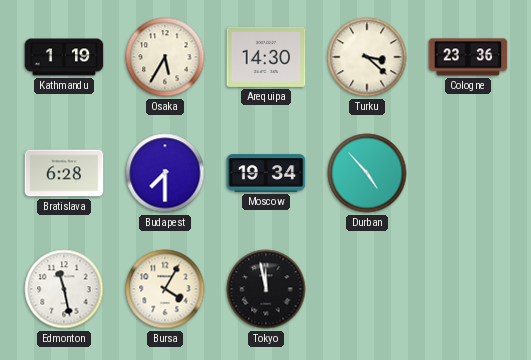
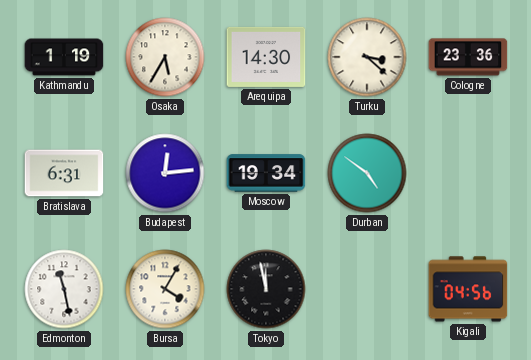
Bratislava: 6:28 -> 6:31 (64, 173)
Budapest: 7:30 -> 12:14 (165, 173)
Durban: 4:53 -> 4:51 (367, 173)
Kigali: none -> 04:56 (468, 289)
